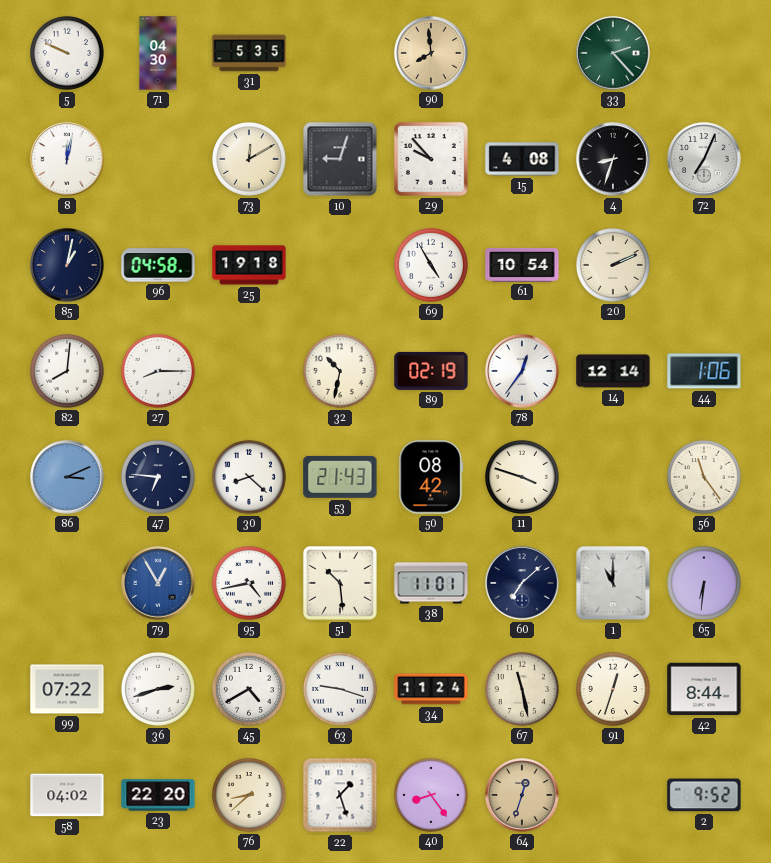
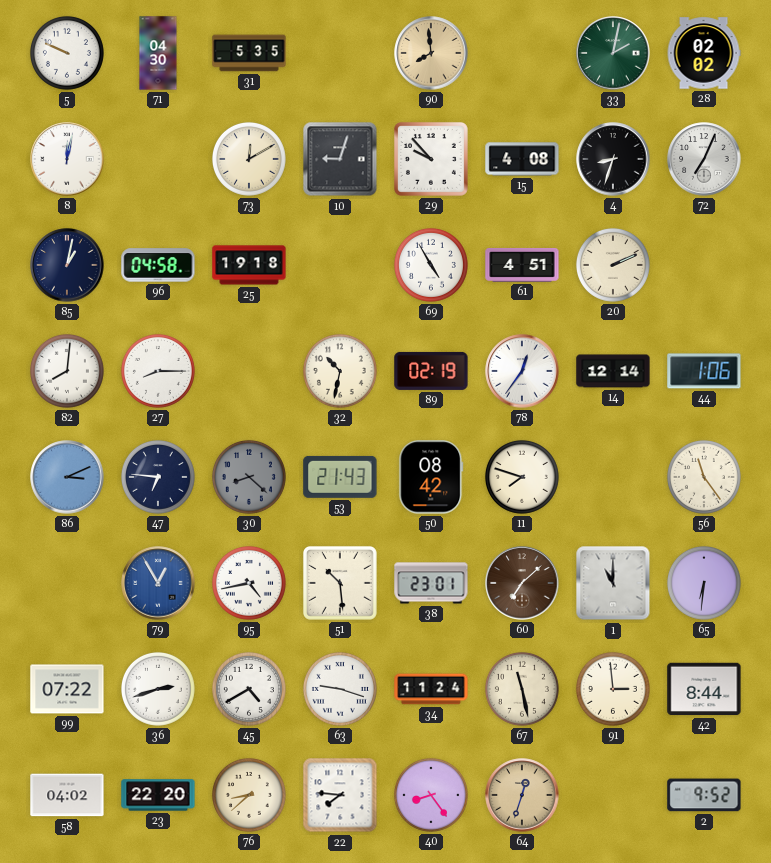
33: 2:23 -> 2:02 (613, 53)
28: none -> 02:02 (704, 53)
61: 10:54 -> 4:51 (522, 265)
30 dial: white -> grey (249, 477)
11: 3:48 -> 7:48 (522, 477)
38: 11:01 -> 23:01 (431, 583)
60 dial: navy -> brown (522, 583)
91: 12:33 -> 2:59 (613, 689)
22: 1:27 -> 7:46 (340, 795)
